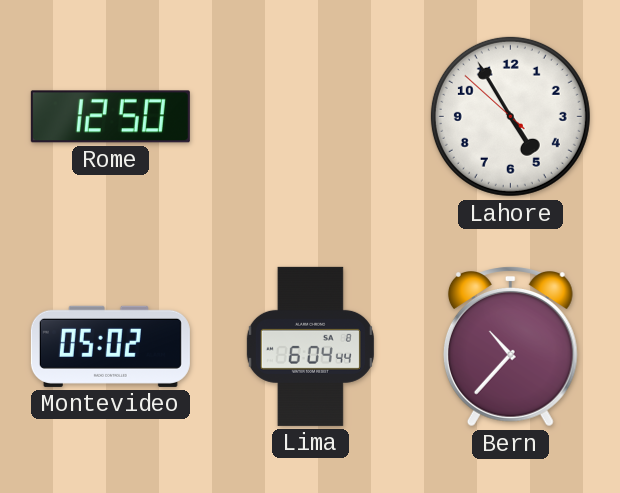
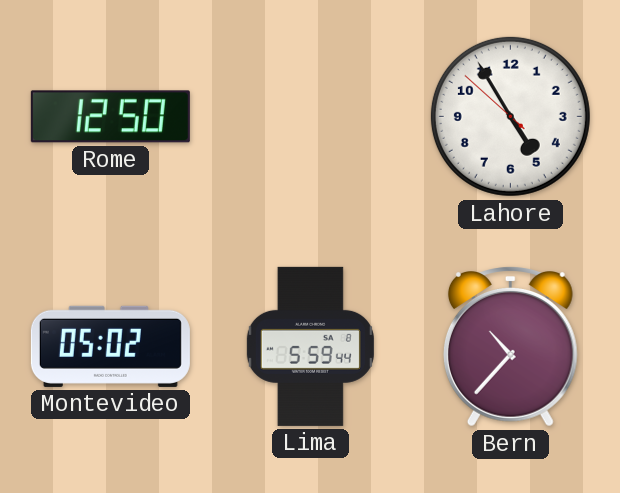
Lima: 6:04 -> 5:59 (310, 346)
